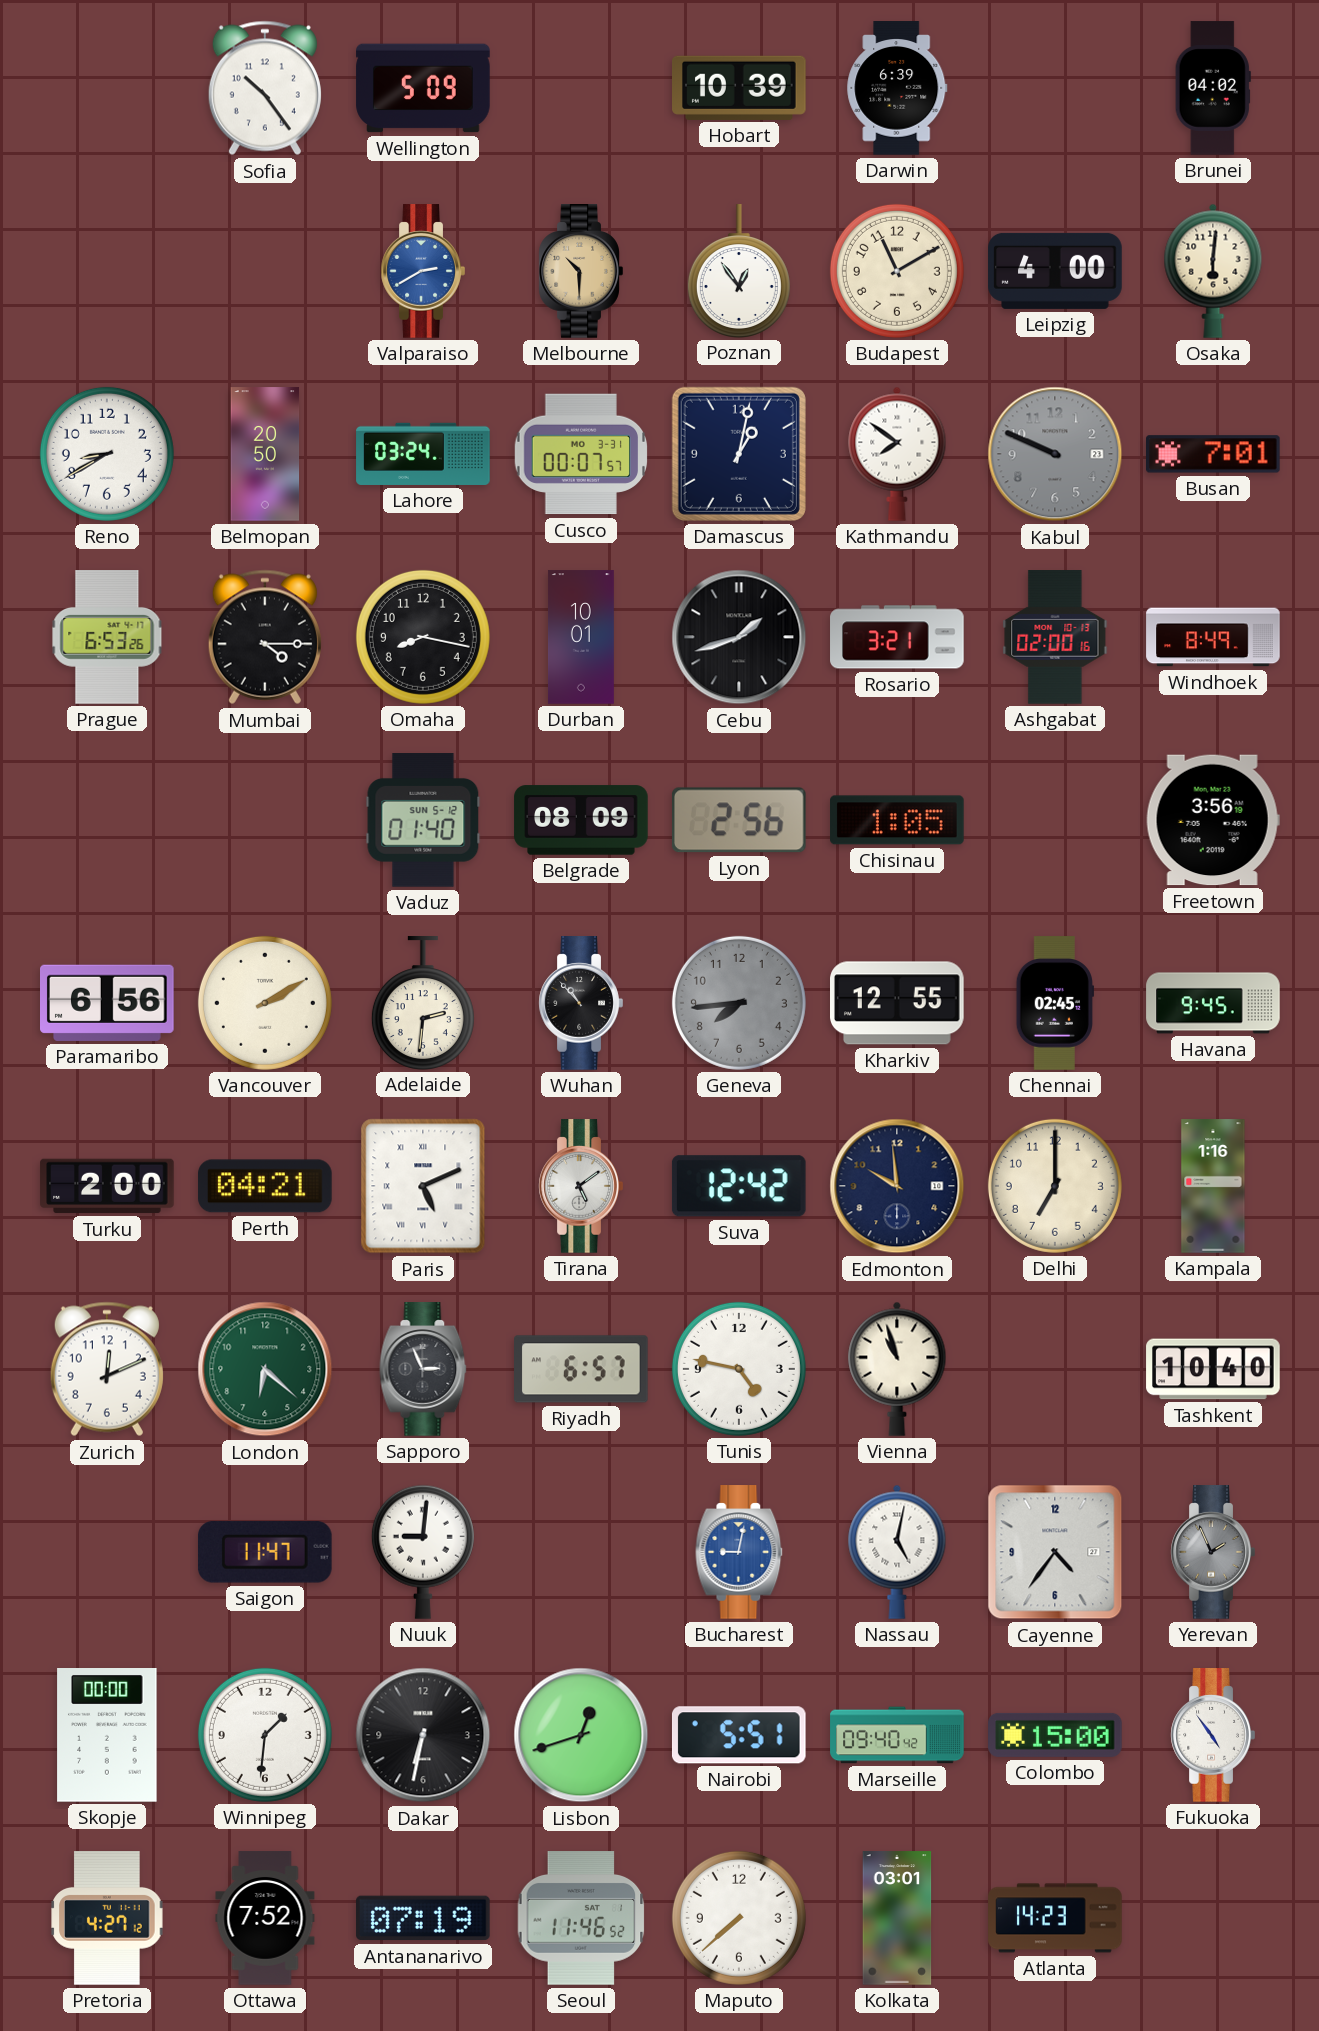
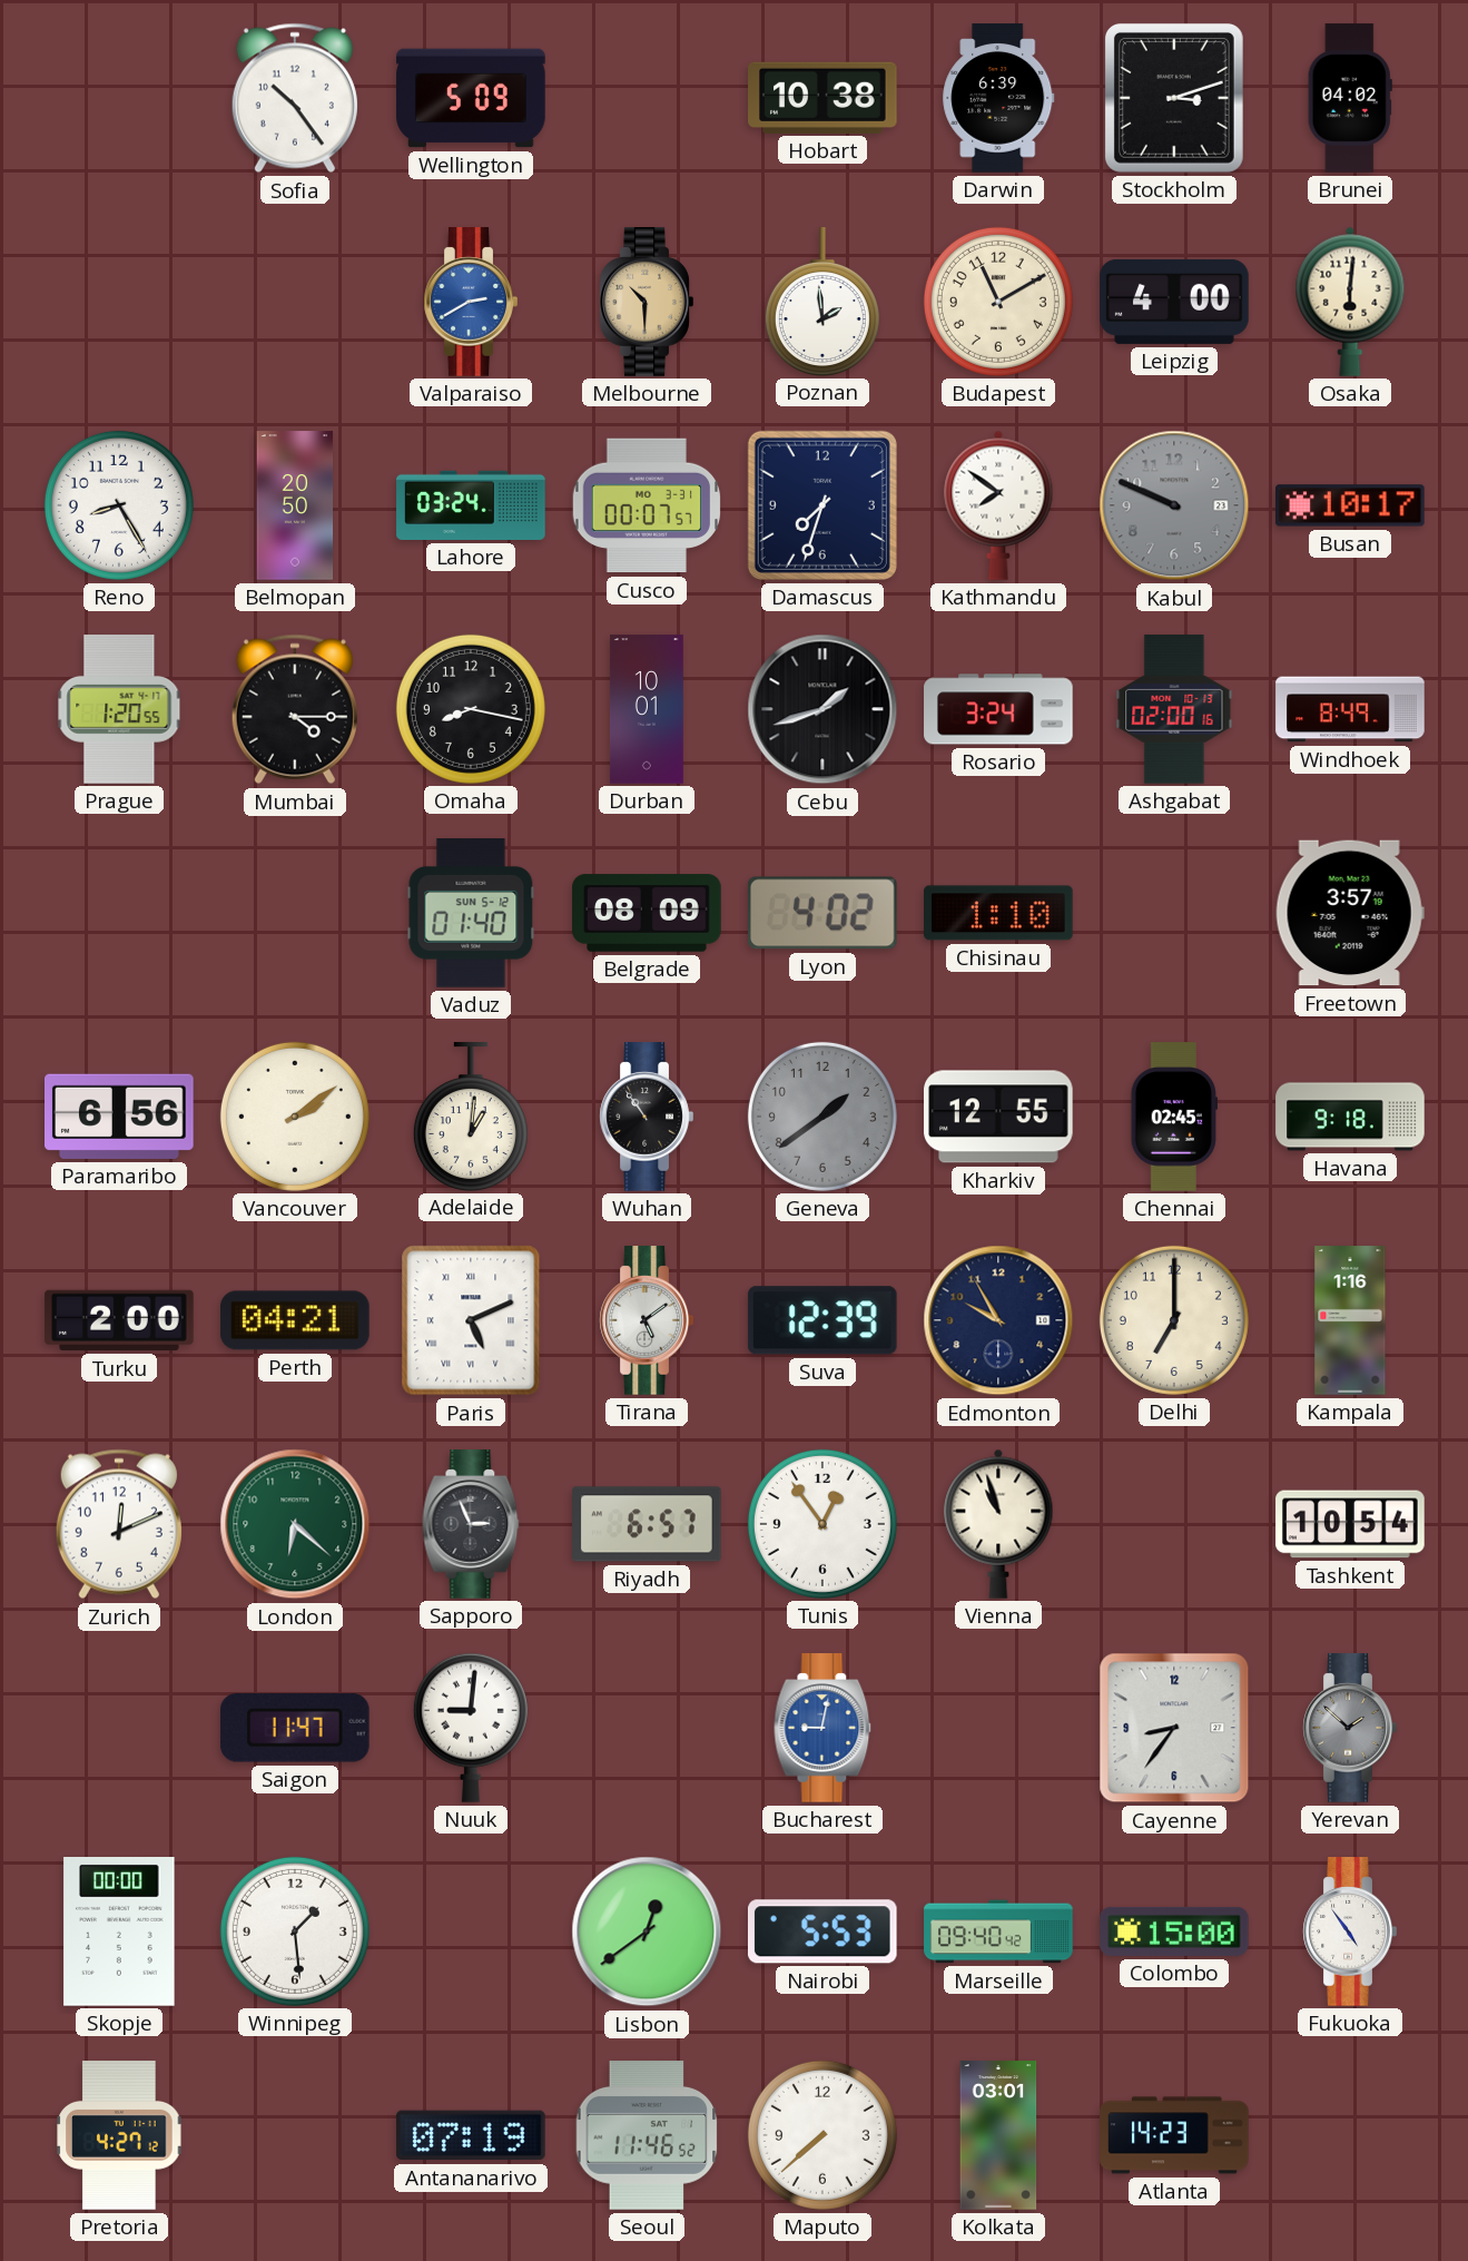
Hobart: 10:39 -> 10:38 (824, 98)
Stockholm: none -> 3:12 (1174, 98)
Poznan: 12:54 -> 1:59 (822, 302)
Reno: 8:40 -> 8:25 (119, 505)
Damascus: 1:02 -> 7:33 (822, 505)
Busan: 7:01 -> 10:17 (1350, 505)
Prague: 6:53 -> 1:20 (119, 709)
Rosario: 3:21 -> 3:24 (998, 709)
Lyon: 2:56 -> 4:02 (822, 913)
Chisinau: 1:05 -> 1:10 (998, 913)
Freetown: 3:56 -> 3:57 (1350, 913)
Vancouver: 2:10 -> 2:09 (295, 1117)
Adelaide: 2:31 -> 1:01 (471, 1117)
Wuhan: 10:53 -> 10:54 (647, 1117)
Geneva: 7:44 -> 1:39 (822, 1117)
Havana: 9:45 -> 9:18 (1350, 1117)
Suva: 12:42 -> 12:39 (822, 1320)
Edmonton: 9:59 -> 9:55 (998, 1320)
Tunis: 4:47 -> 12:54 (822, 1524)
Tashkent: 10:40 -> 10:54 (1350, 1524)
Nassau: 5:02 -> none (897, 1552)
Cayenne: 4:36 -> 8:36 (1174, 1728)
Yerevan: 1:56 -> 1:52 (1350, 1728)
Winnipeg: 1:31 -> 1:29 (295, 1931)
Dakar: 6:32 -> none (423, 1735)
Lisbon: 12:42 -> 12:39 (647, 1931)
Nairobi: 5:51 -> 5:53 (822, 1931)
Ottawa: 7:52 -> none (265, 1918)
